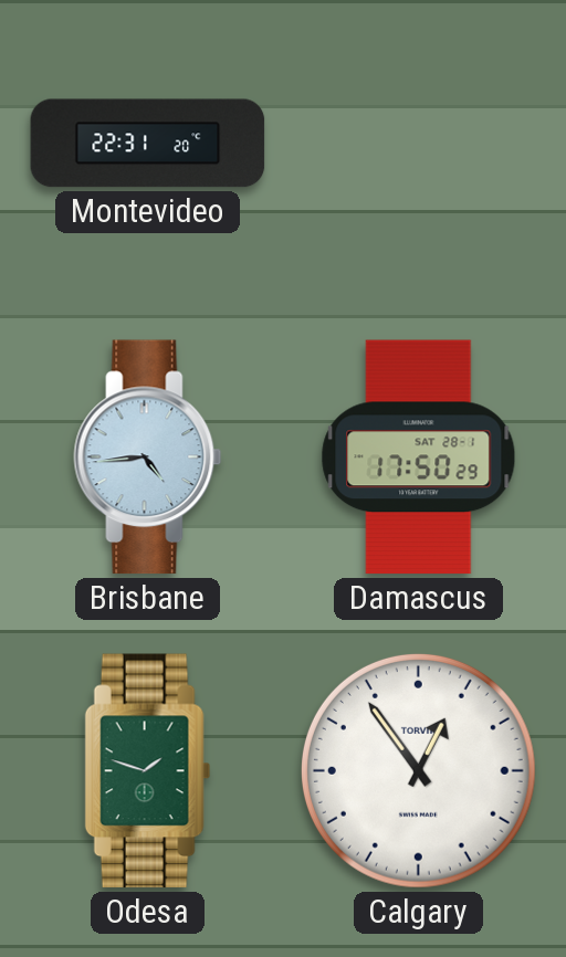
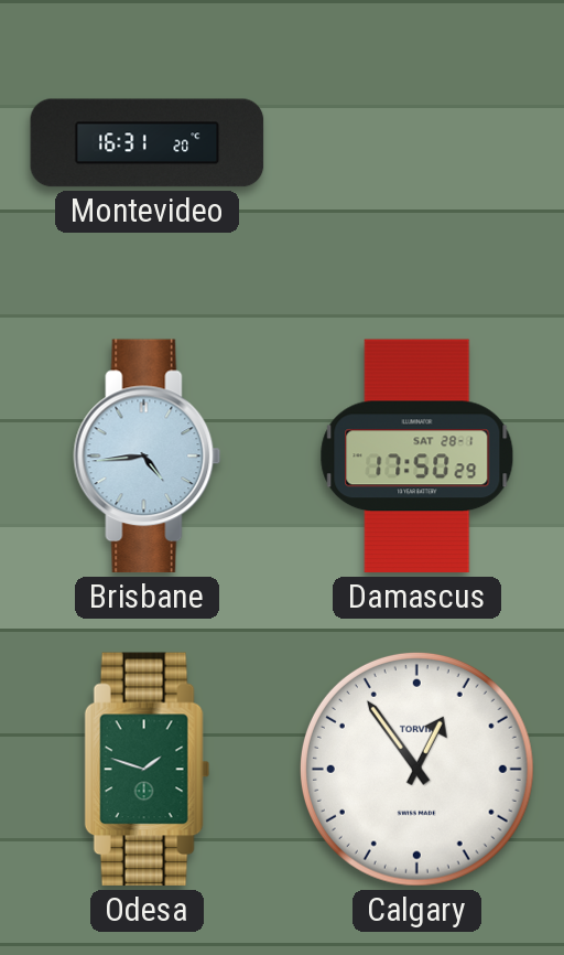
Montevideo: 22:31 -> 16:31 (148, 143)
